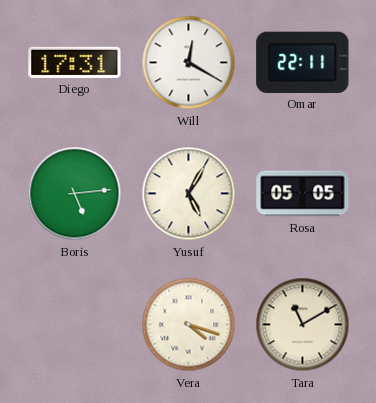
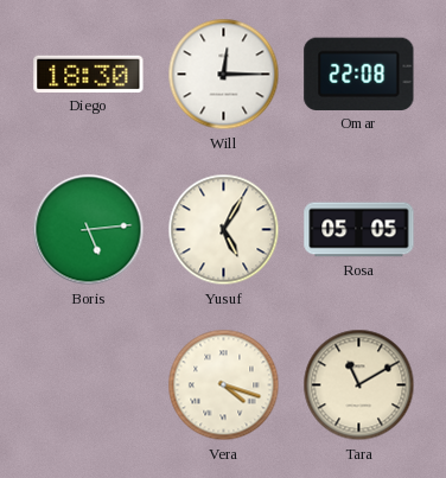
Diego: 17:31 -> 18:30 (89, 74)
Will: 12:20 -> 12:15 (224, 75)
Omar: 22:11 -> 22:08 (359, 74)
